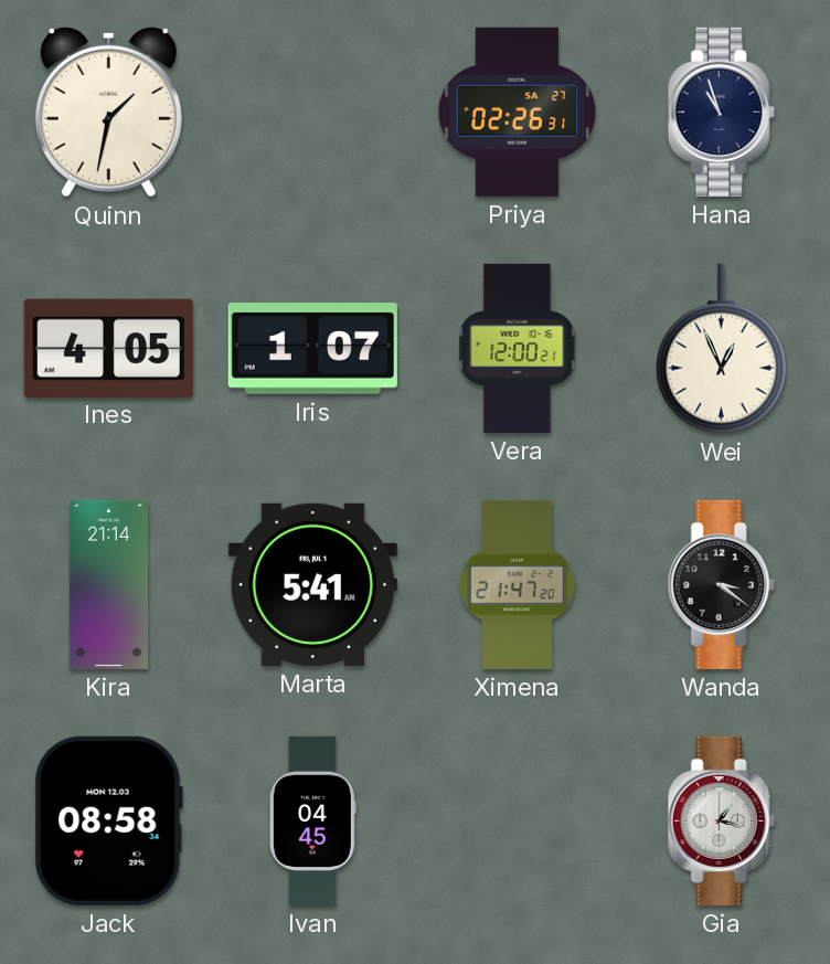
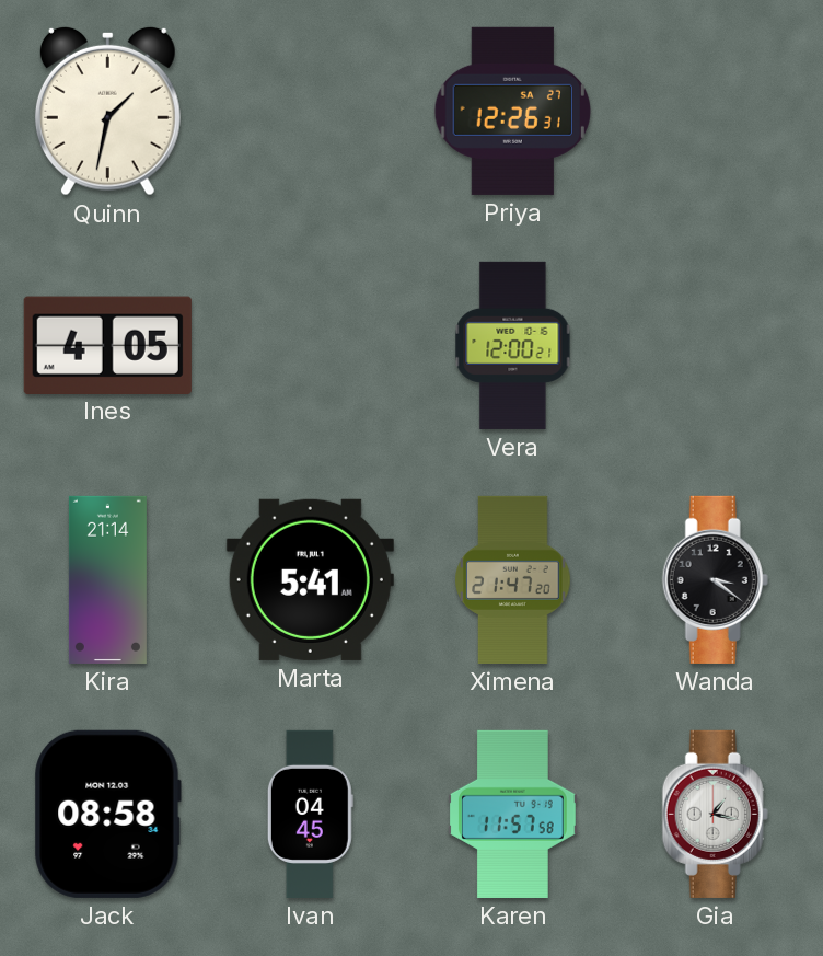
Priya: 02:26 -> 12:26 (512, 111)
Hana: 10:57 -> none (721, 112)
Iris: 1:07 -> none (312, 349)
Wei: 12:56 -> none (721, 349)
Karen: none -> 11:57 (513, 814)
